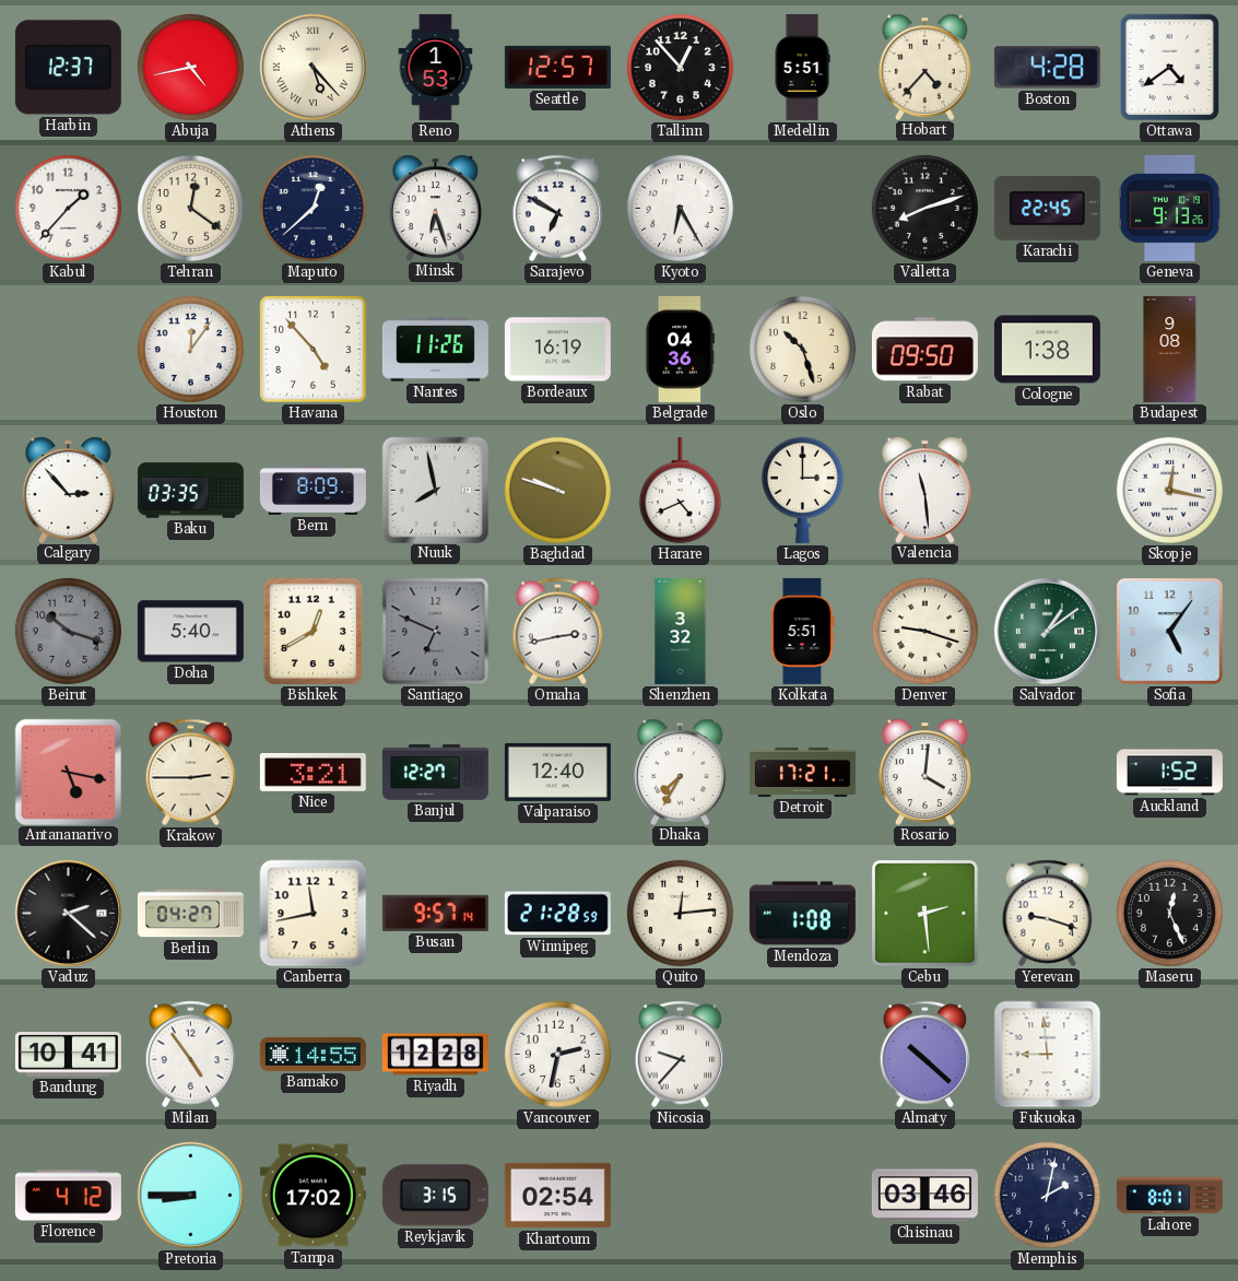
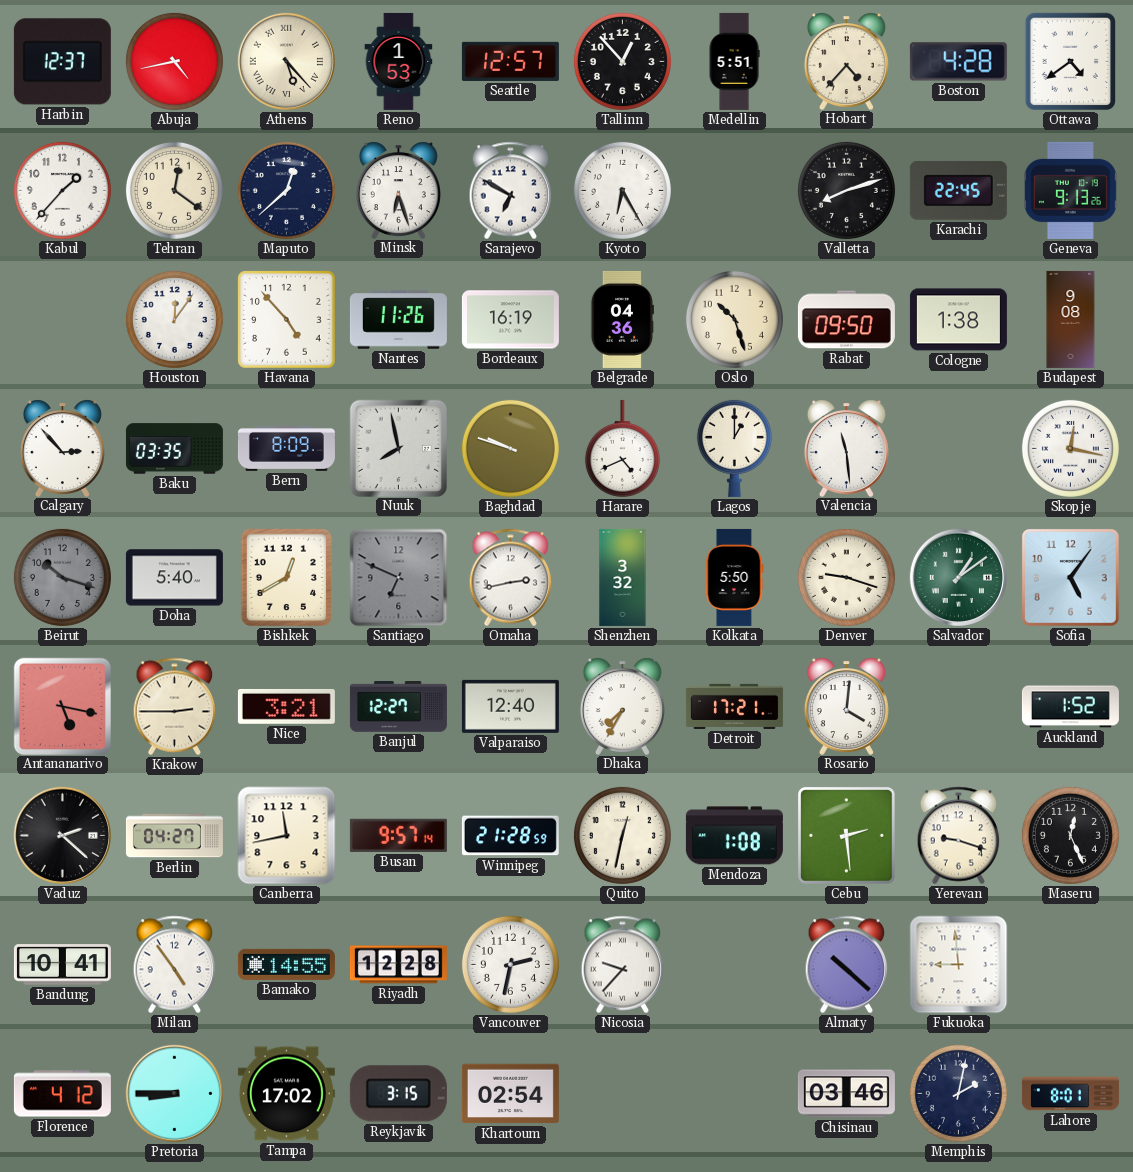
Lagos: 3:00 -> 1:00 (734, 448)
Kolkata: 5:51 -> 5:50 (734, 577)
Quito: 12:14 -> 12:32 (622, 835)
